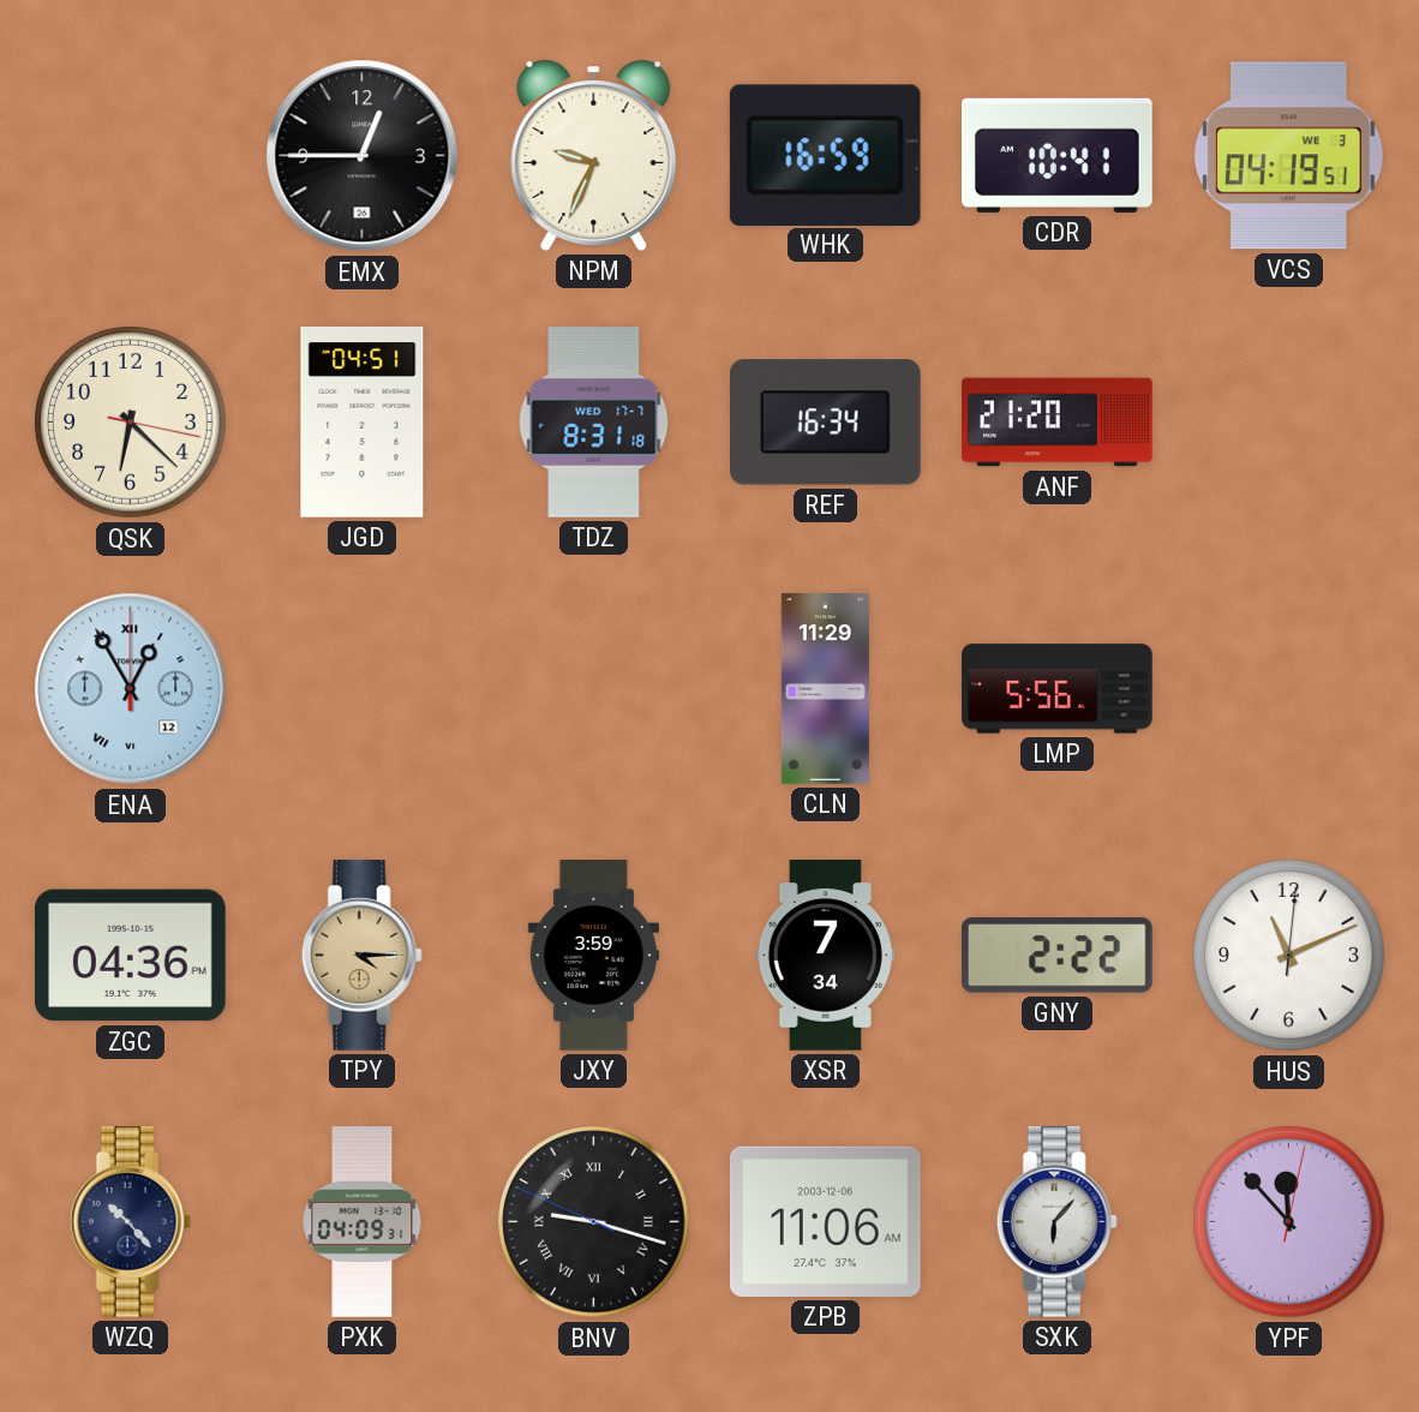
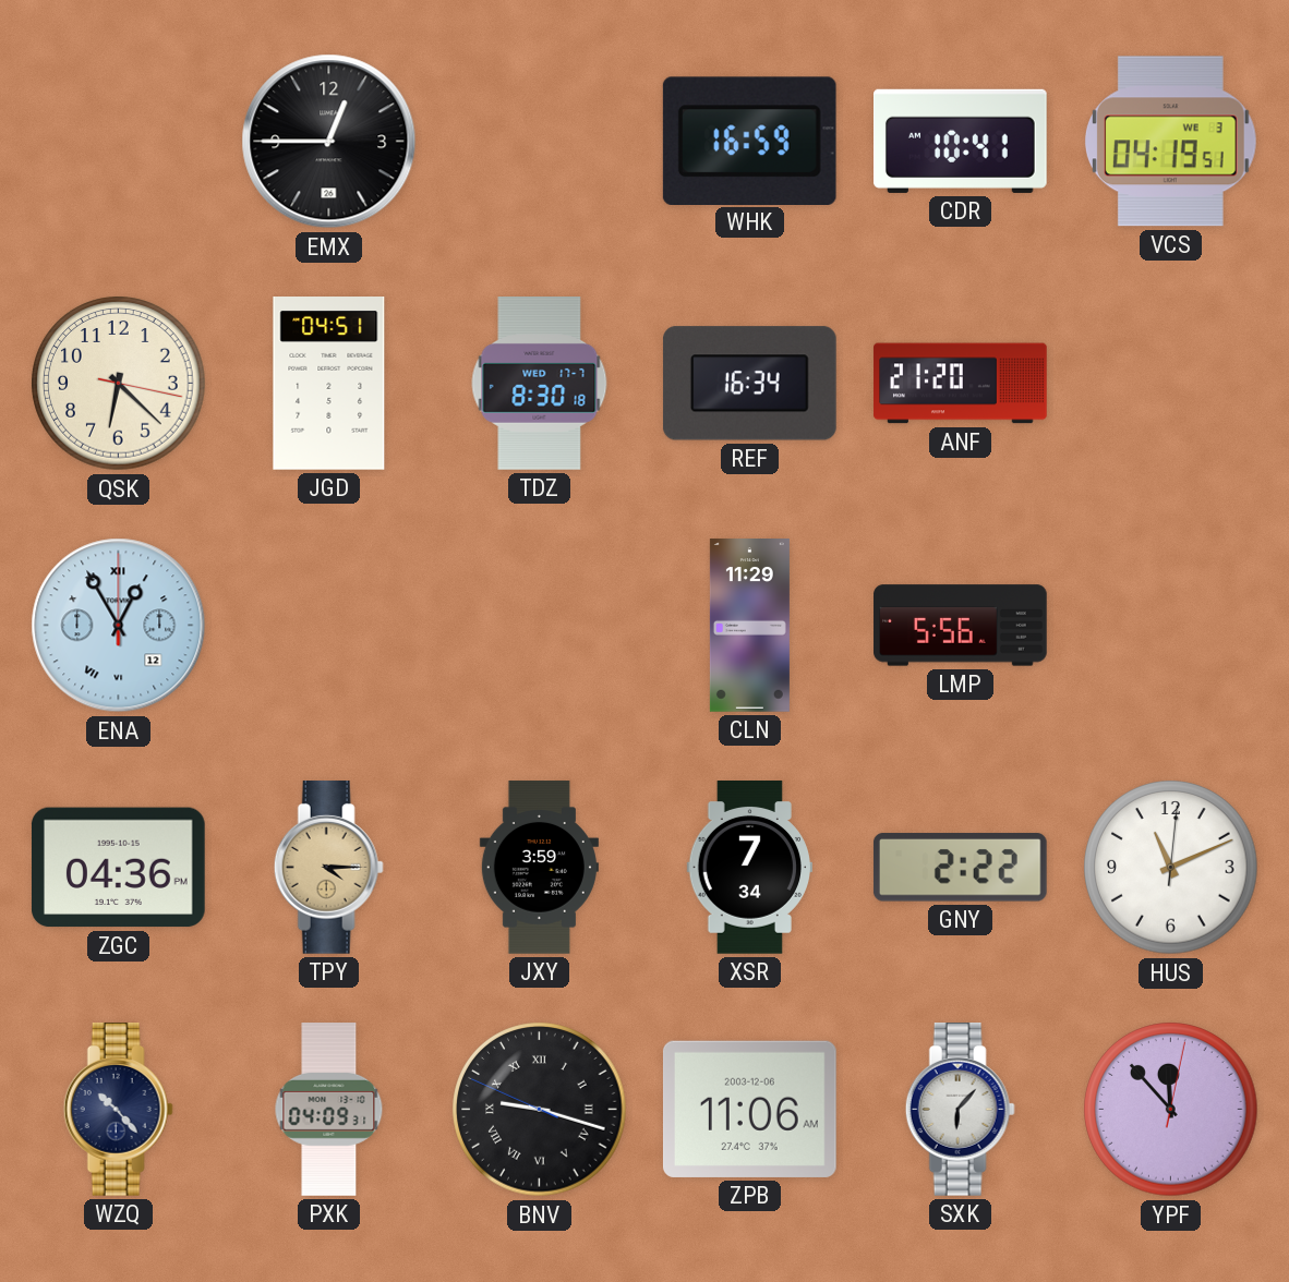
NPM: 9:34 -> none (594, 155)
TDZ: 8:31 -> 8:30 (540, 384)
